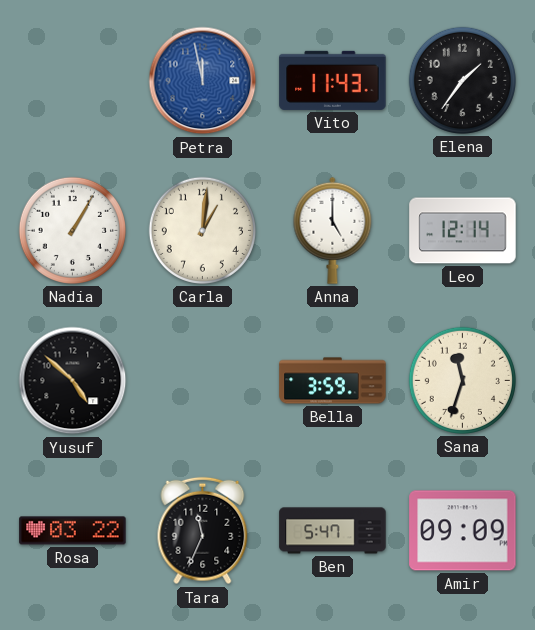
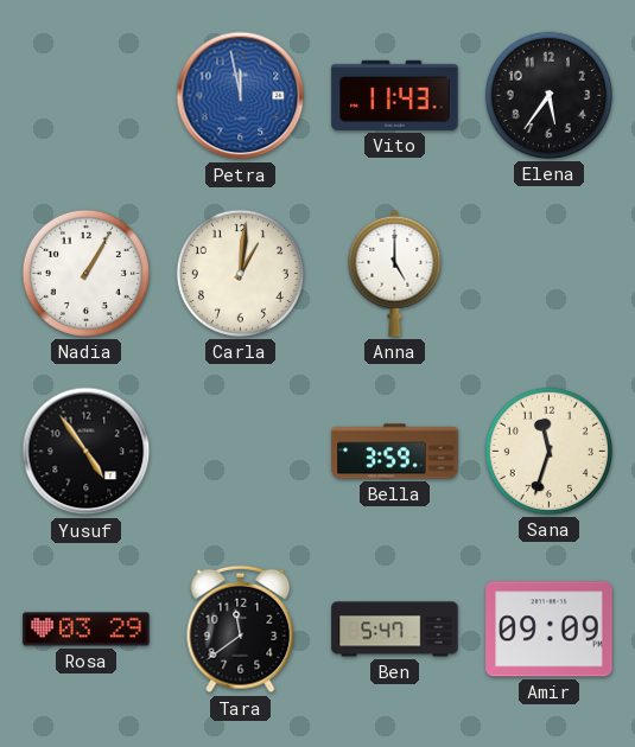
Elena: 1:36 -> 5:36 (548, 95)
Leo: 12:14 -> none (463, 231)
Yusuf: 4:52 -> 4:54 (87, 452)
Rosa: 03:22 -> 03:29 (87, 630)
Tara: 11:34 -> 11:39 (241, 630)
